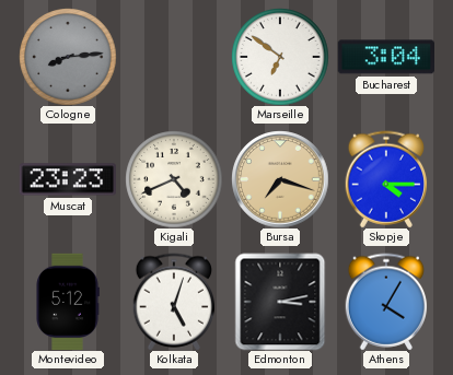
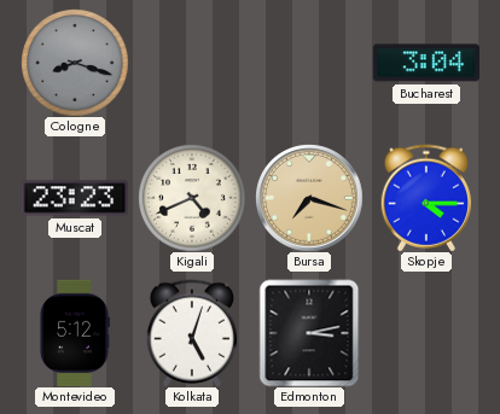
Cologne: 8:14 -> 8:18 (75, 63)
Marseille: 6:51 -> none (280, 57)
Athens: 4:05 -> none (386, 302)
